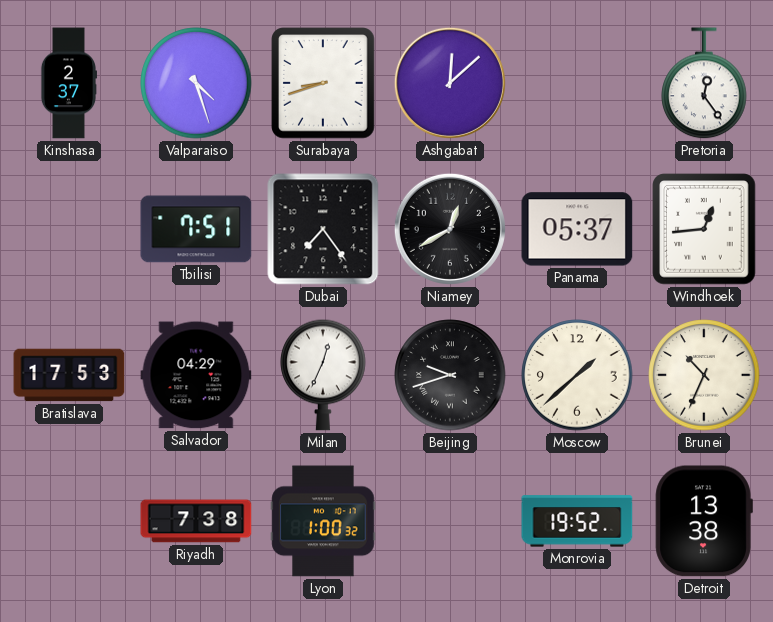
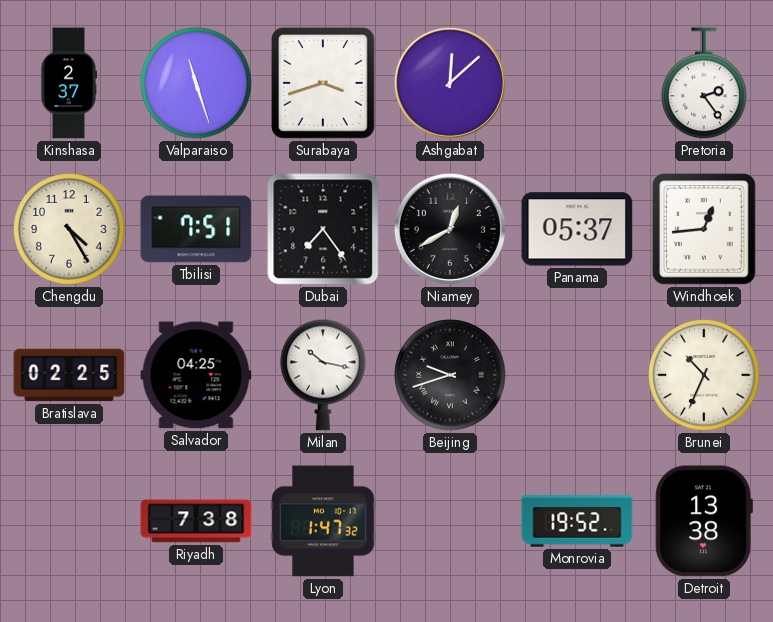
Valparaiso: 4:27 -> 11:27 (196, 83)
Surabaya: 8:42 -> 3:42 (323, 83)
Pretoria: 12:24 -> 2:24 (704, 84)
Chengdu: none -> 4:25 (69, 229)
Bratislava: 17:53 -> 02:25 (69, 375)
Salvador: 04:29 -> 04:25 (196, 375)
Milan: 12:34 -> 10:17 (323, 375)
Moscow: 1:38 -> none (577, 375)
Lyon: 1:00 -> 1:47 (323, 521)
